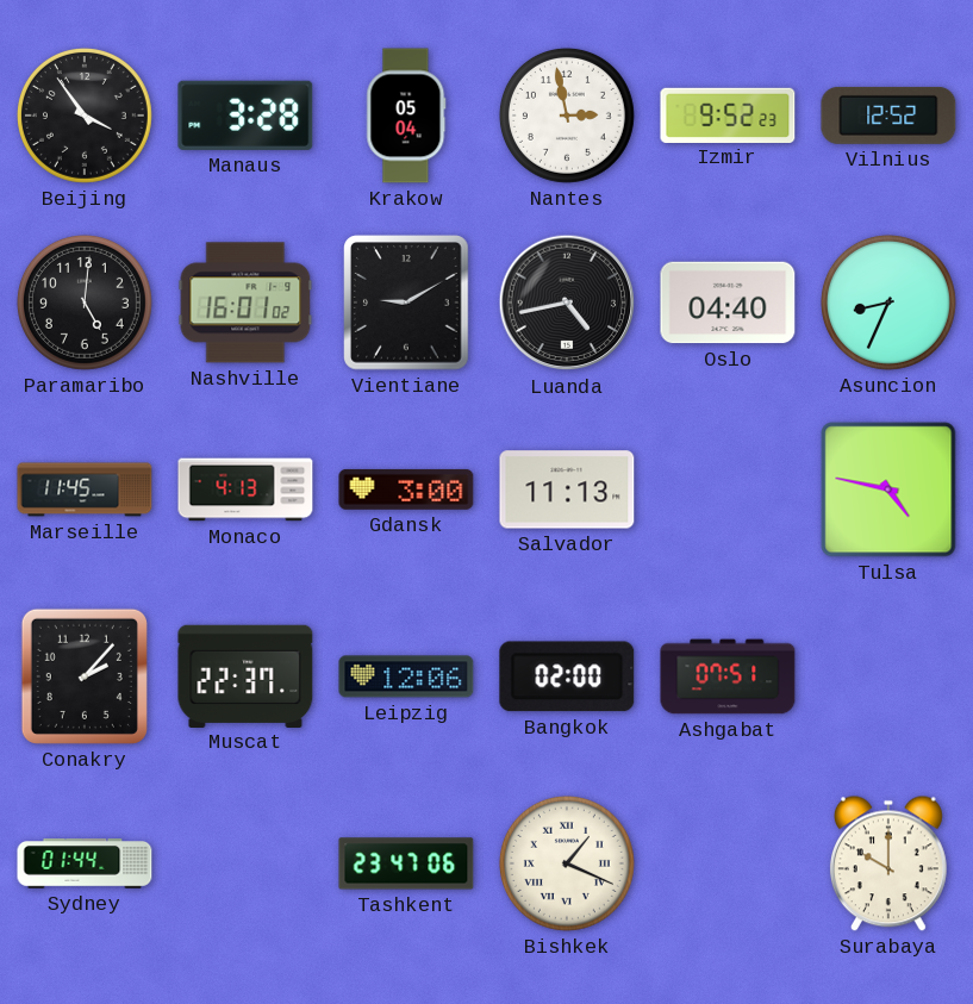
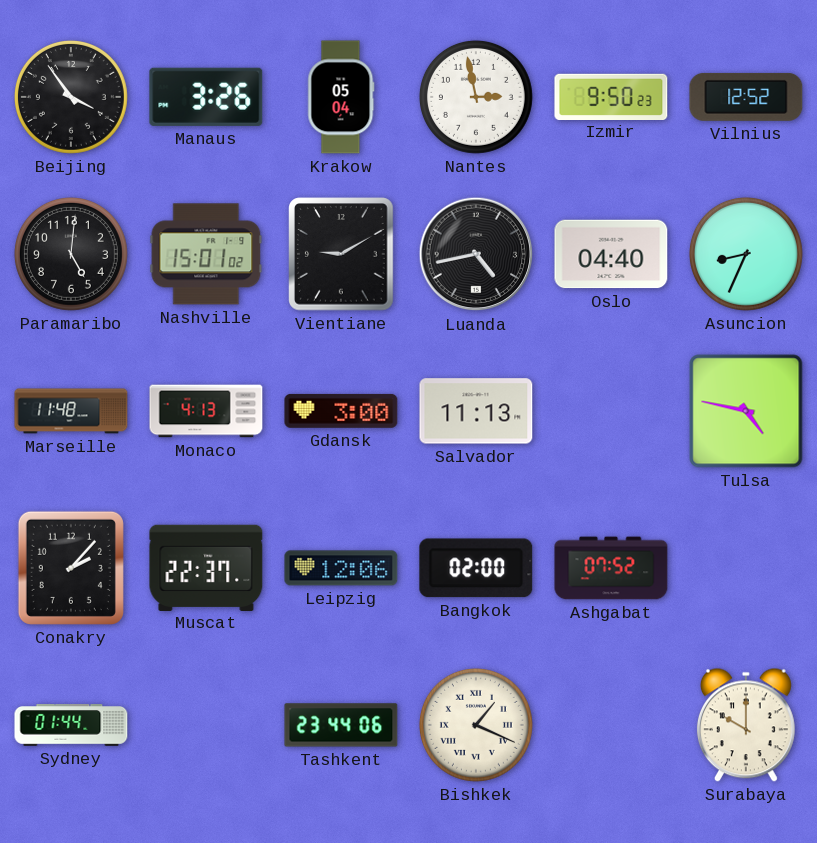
Manaus: 3:28 -> 3:26 (206, 97)
Izmir: 9:52 -> 9:50 (611, 96)
Nashville: 16:01 -> 15:01 (206, 254)
Marseille: 11:45 -> 11:48 (71, 411)
Ashgabat: 07:51 -> 07:52 (611, 568)
Tashkent: 23:47 -> 23:44 (341, 725)
